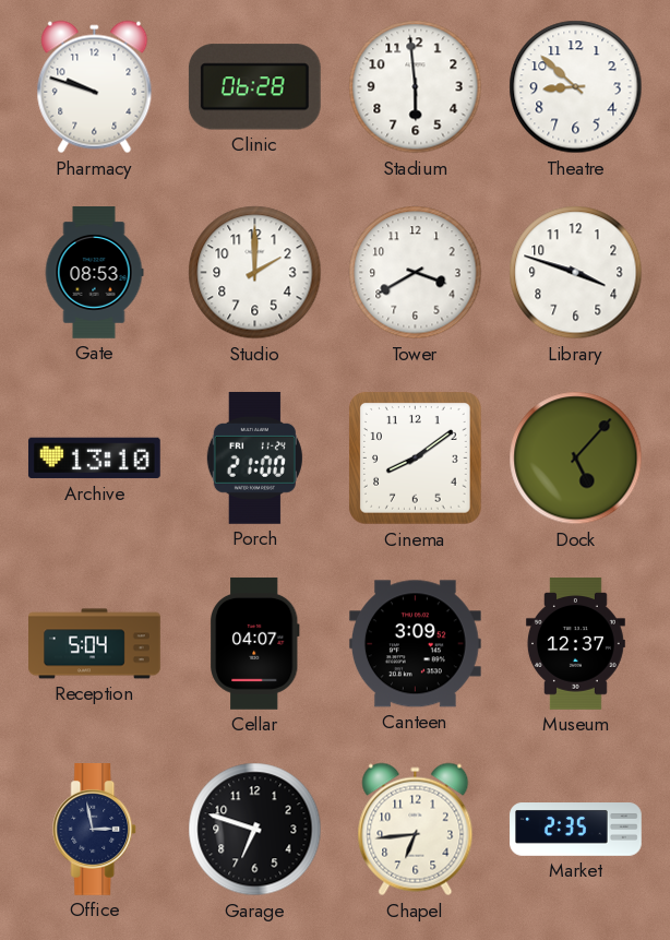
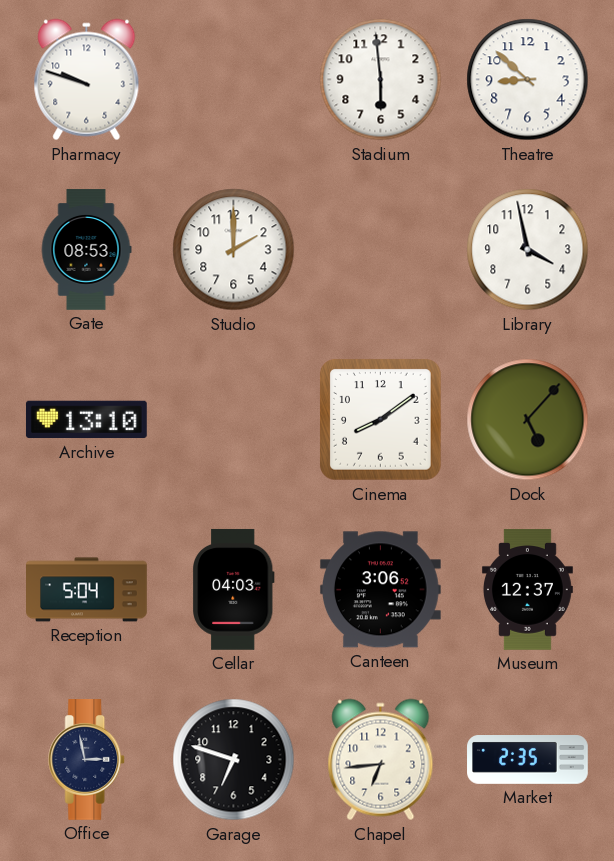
Clinic: 06:28 -> none (254, 87)
Tower: 3:40 -> none (416, 273)
Library: 3:48 -> 3:58 (528, 250)
Porch: 21:00 -> none (254, 459)
Cellar: 04:07 -> 04:03 (234, 590)
Canteen: 3:09 -> 3:06 (380, 590)
